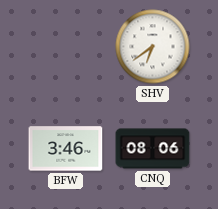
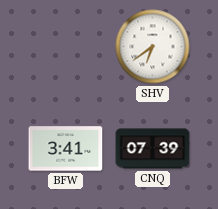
BFW: 3:46 -> 3:41 (66, 149)
CNQ: 08:06 -> 07:39 (153, 149)
